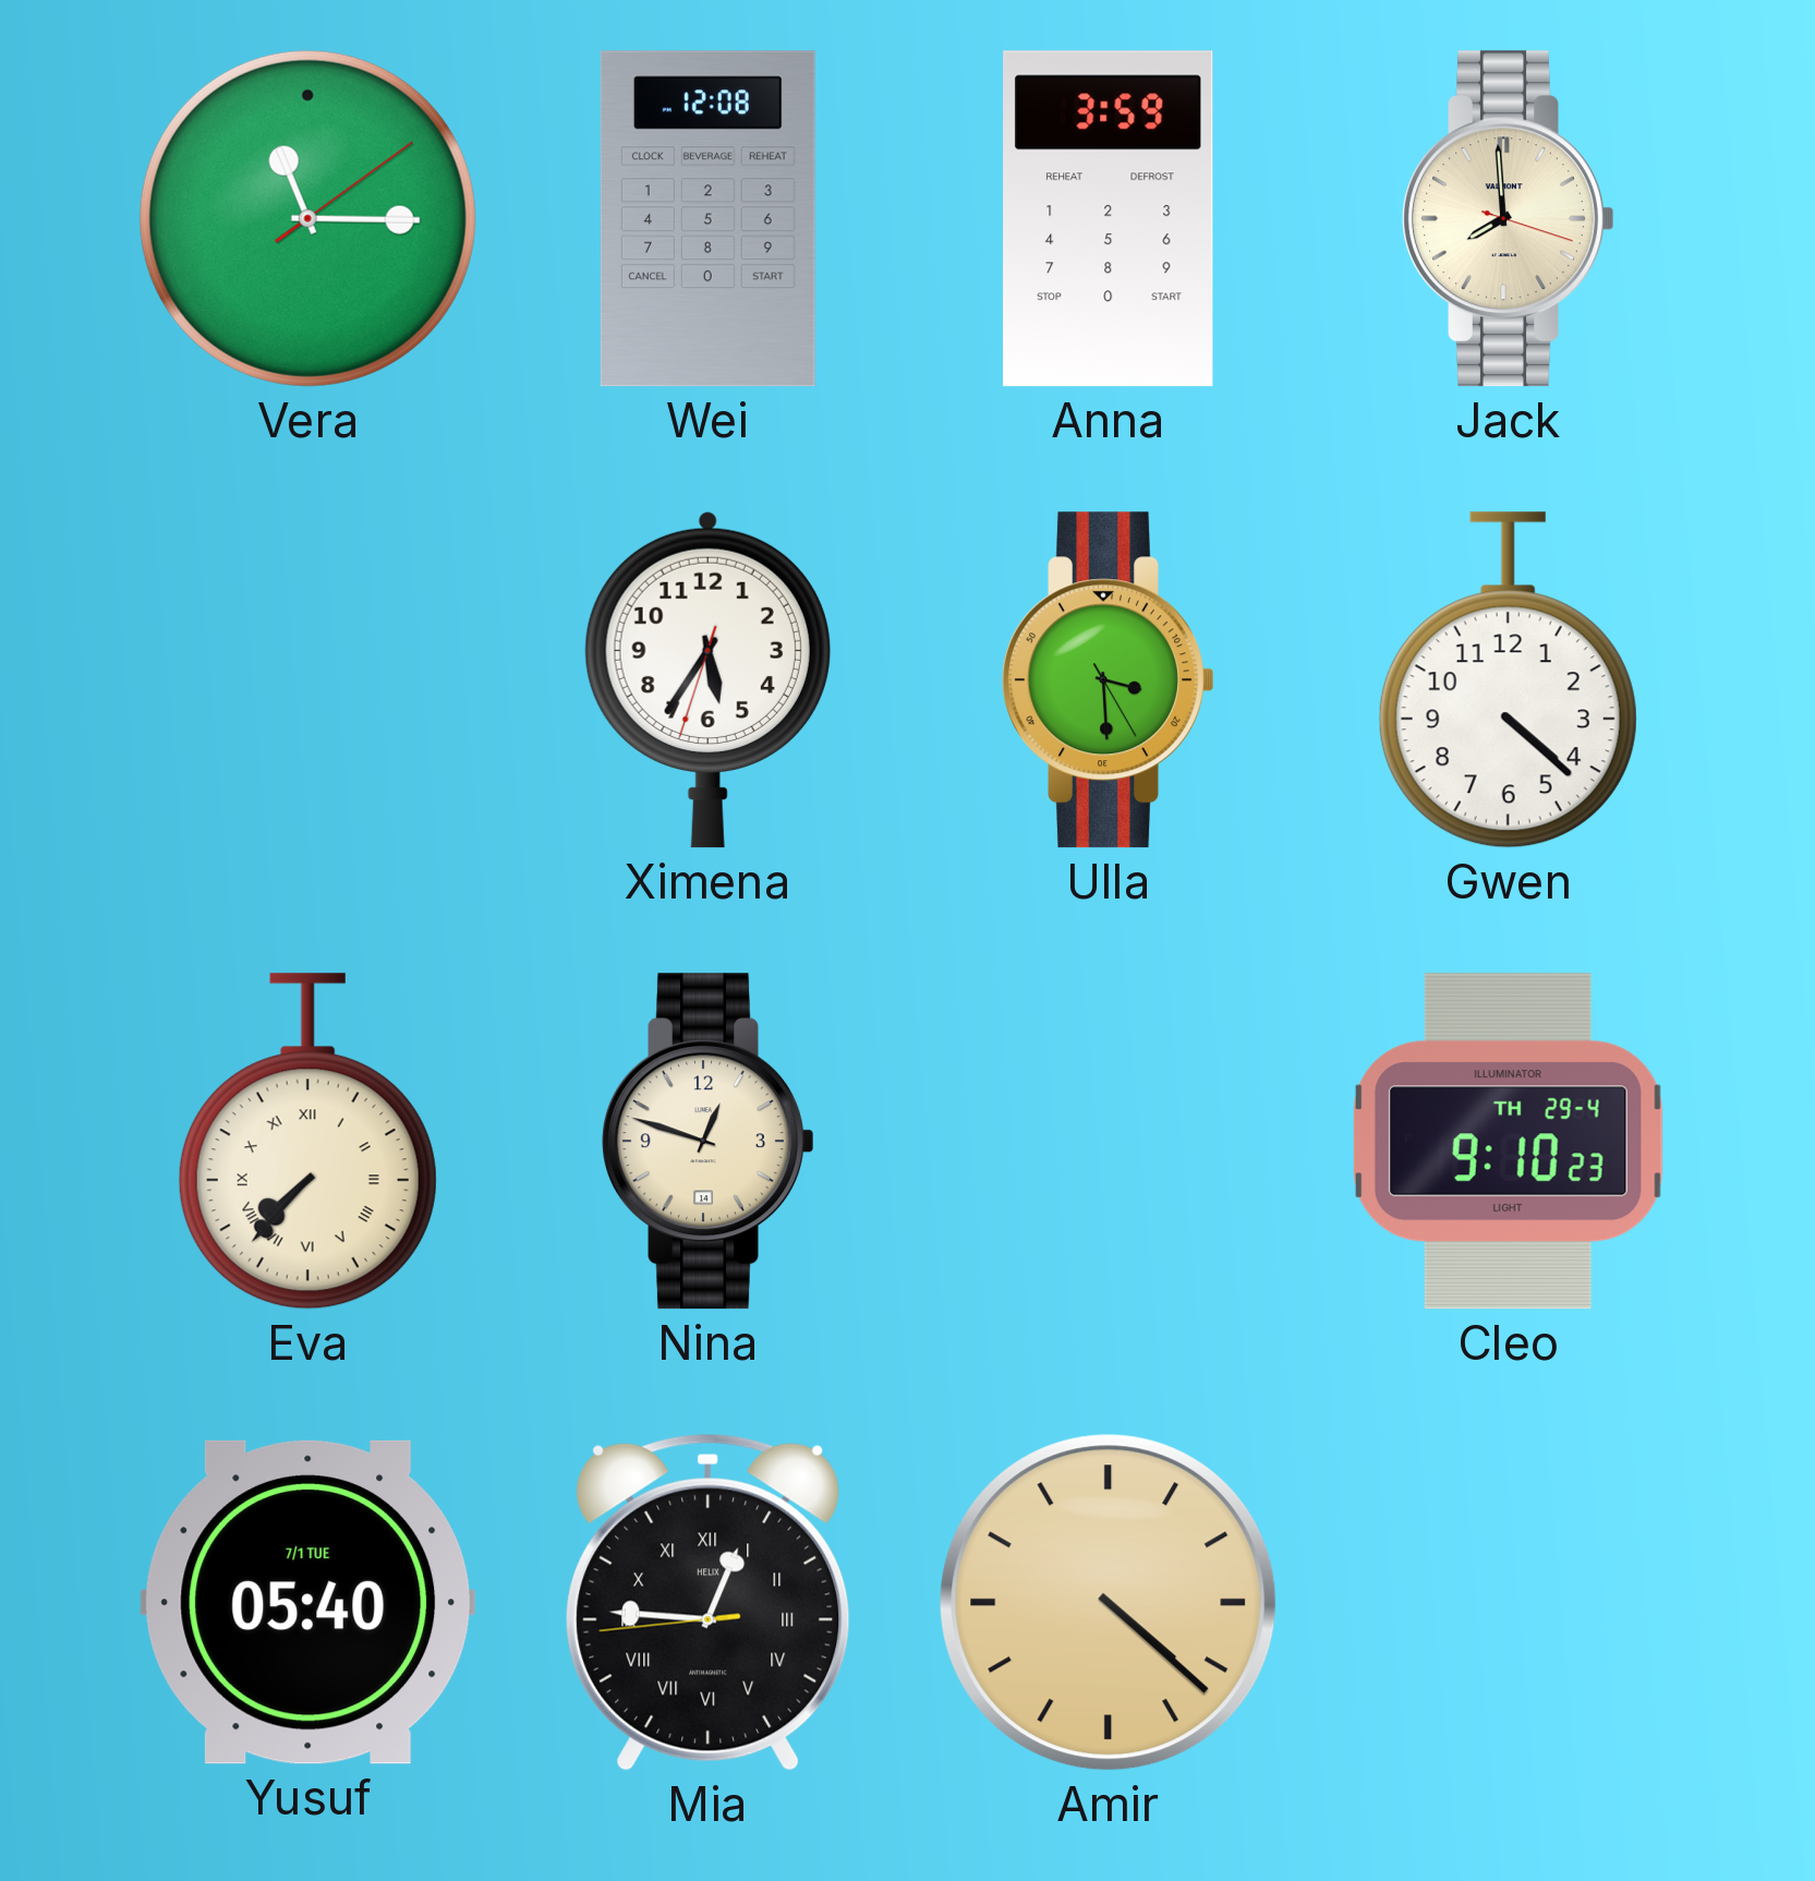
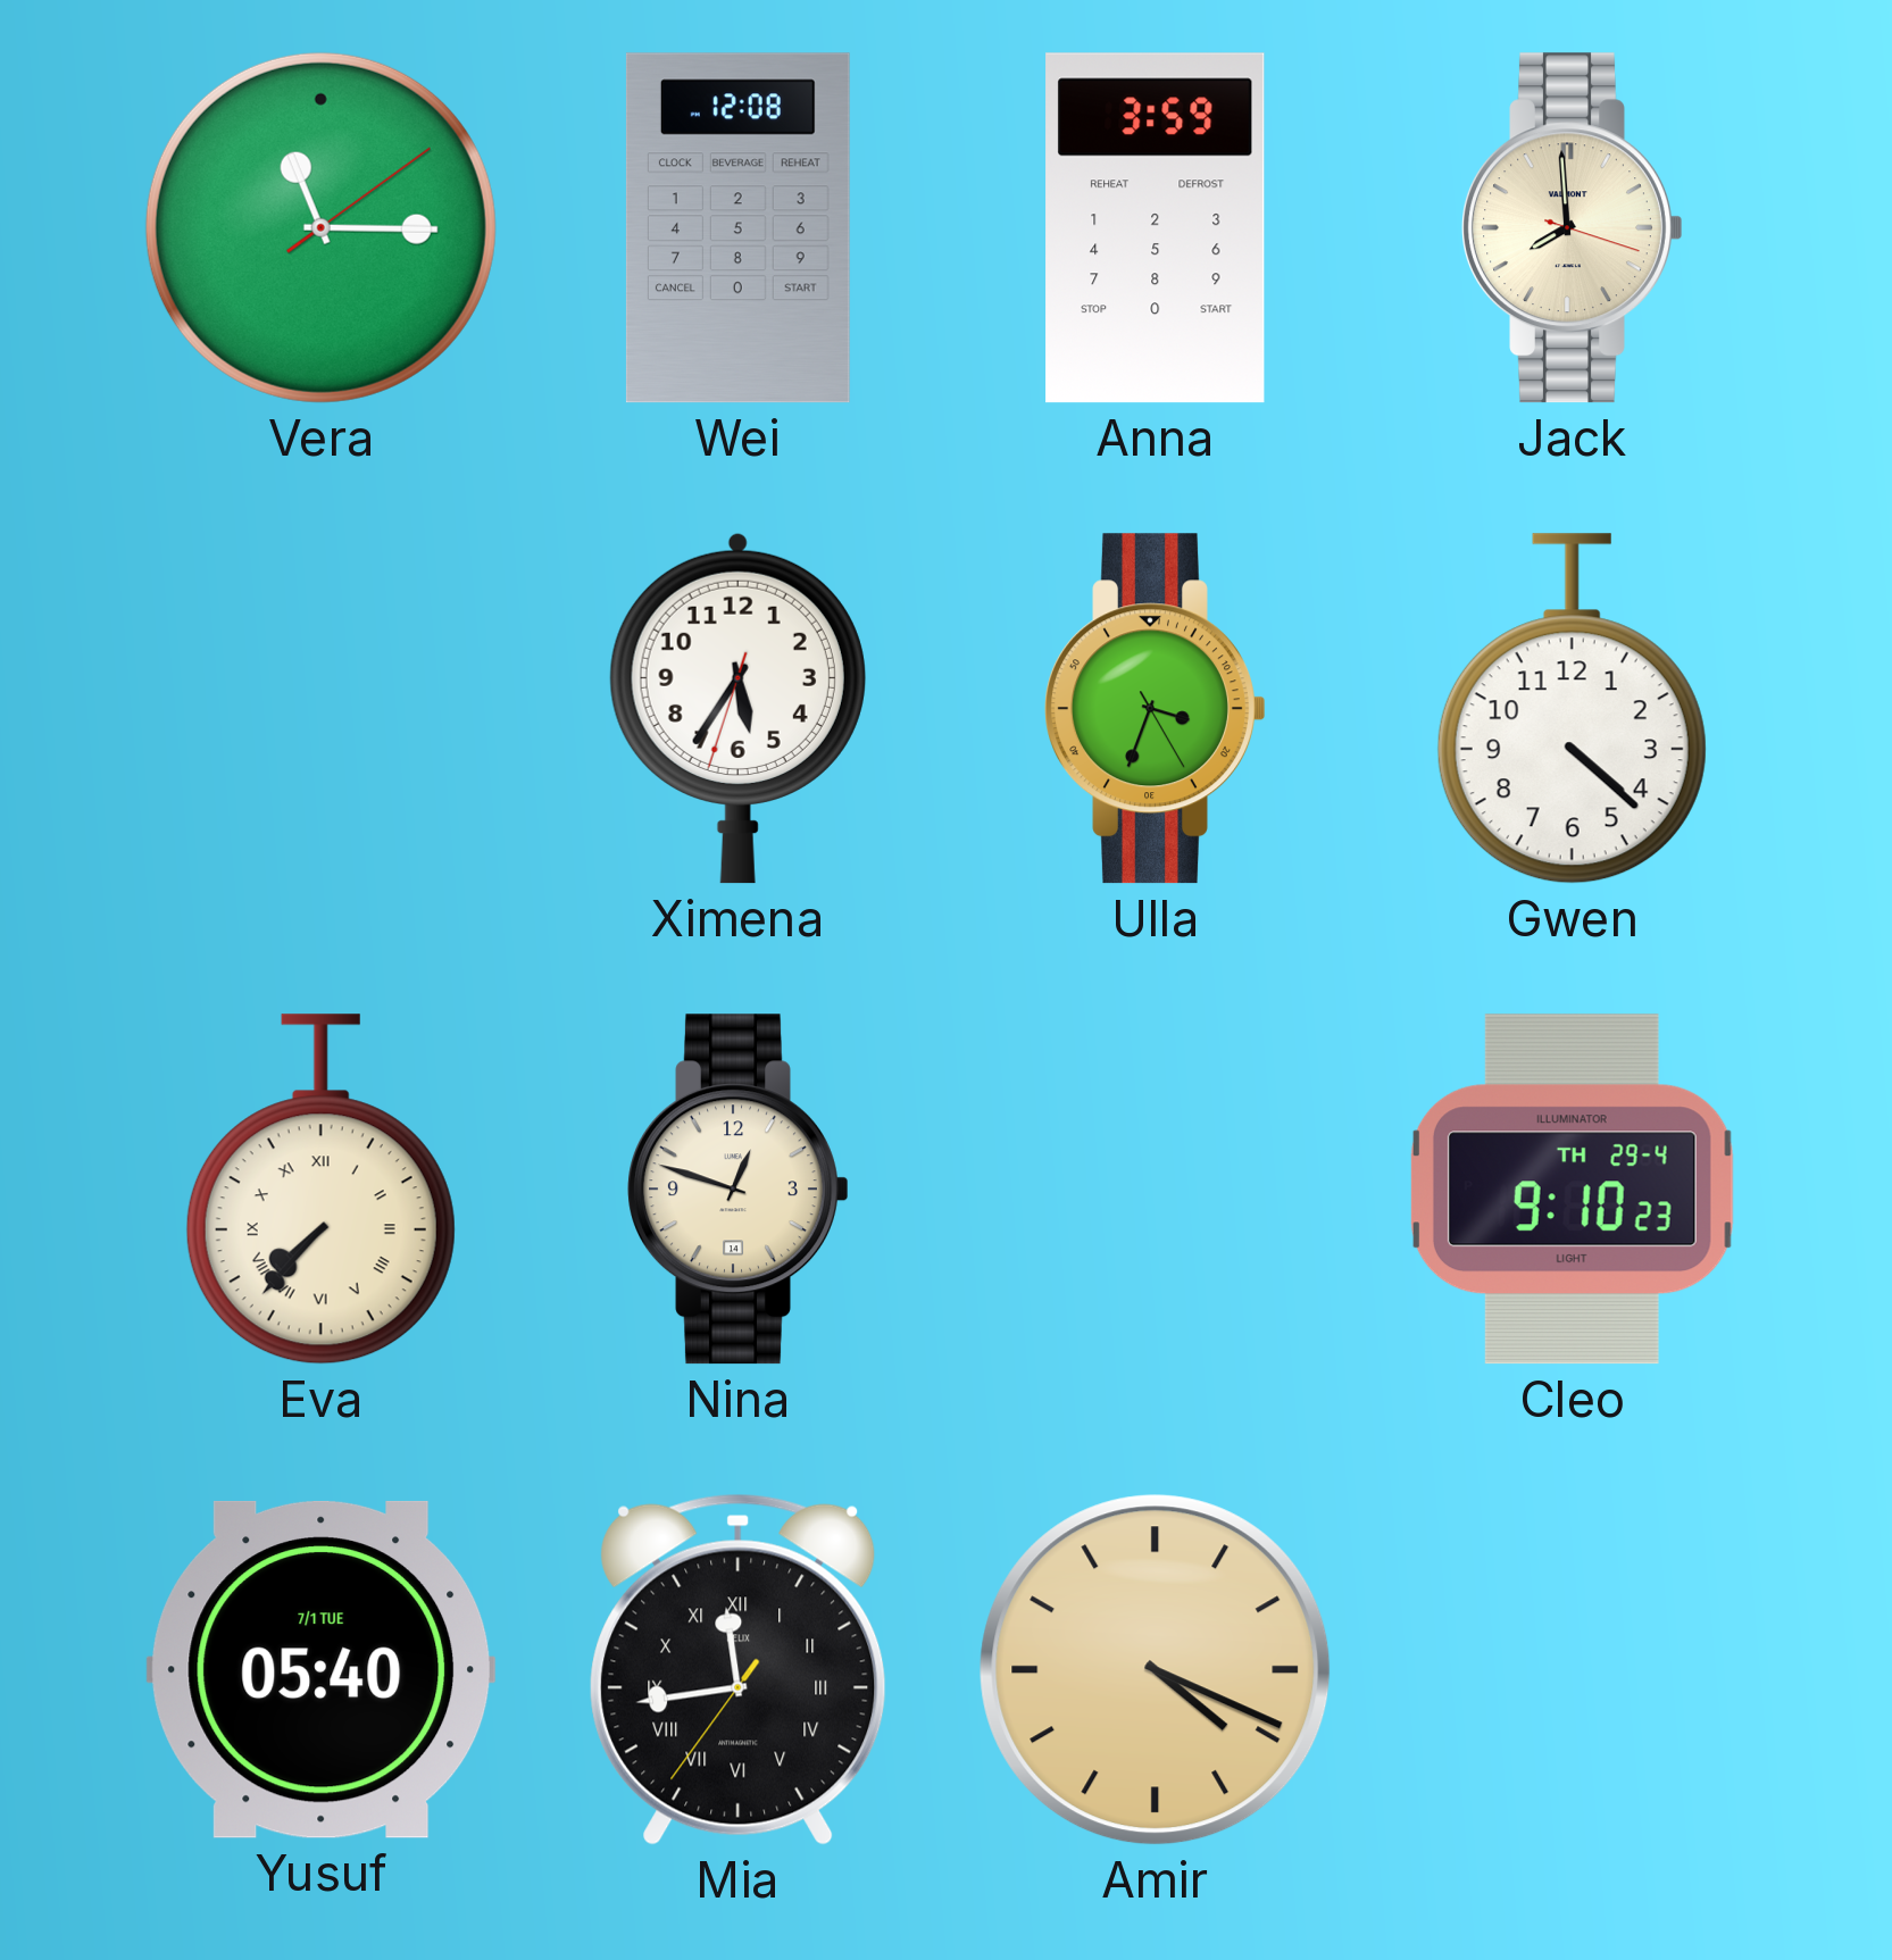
Ulla: 3:29 -> 3:33 (1156, 709)
Mia: 12:45 -> 11:43 (739, 1669)
Amir: 4:22 -> 4:19 (1156, 1670)
